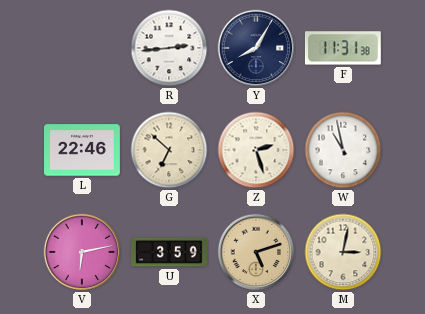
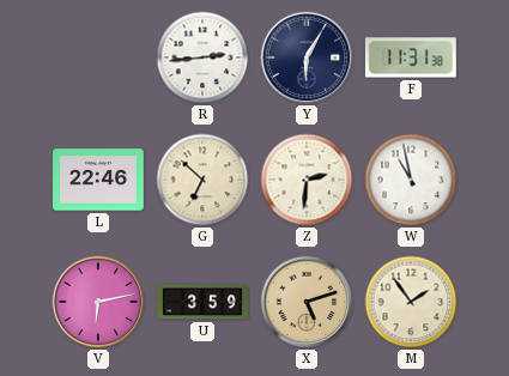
Y: 8:05 -> 6:05 (307, 57)
Z: 2:27 -> 2:31 (307, 180)
M: 3:02 -> 1:54 (411, 302)
